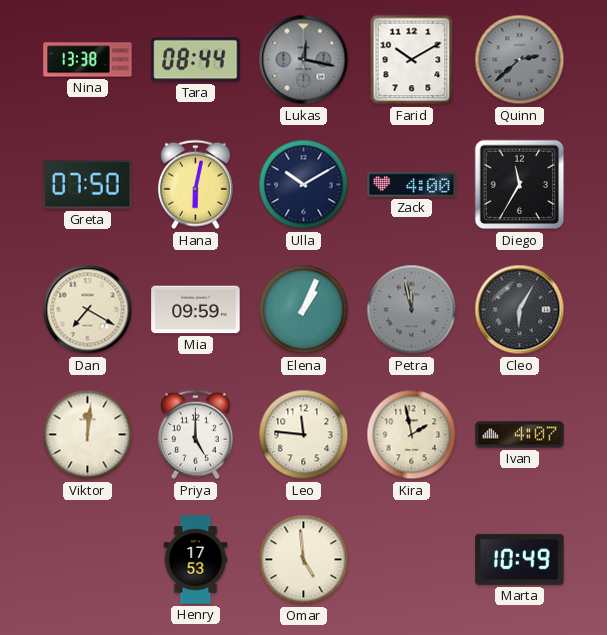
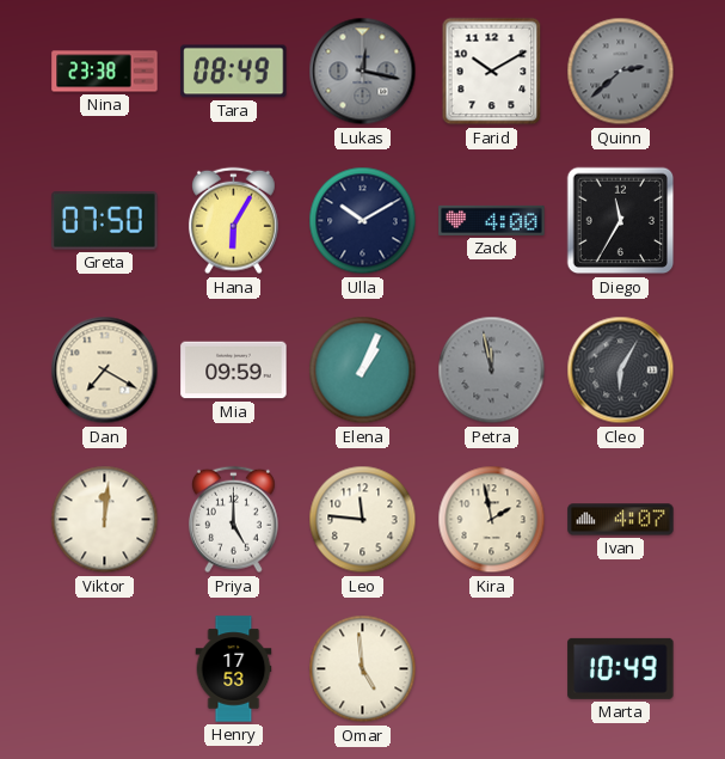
Nina: 13:38 -> 23:38 (105, 72)
Tara: 08:44 -> 08:49 (234, 72)
Hana: 6:02 -> 6:05 (233, 221)
